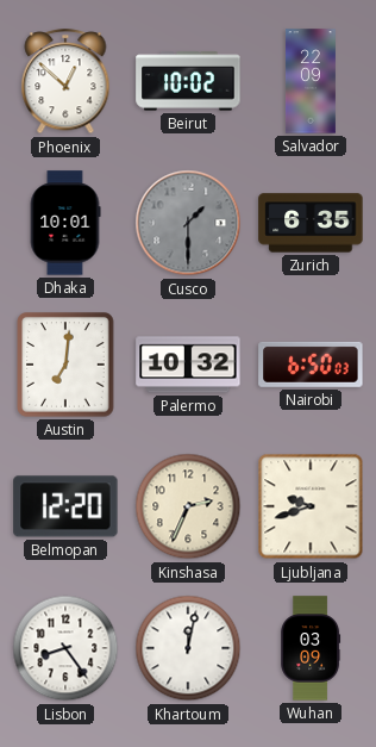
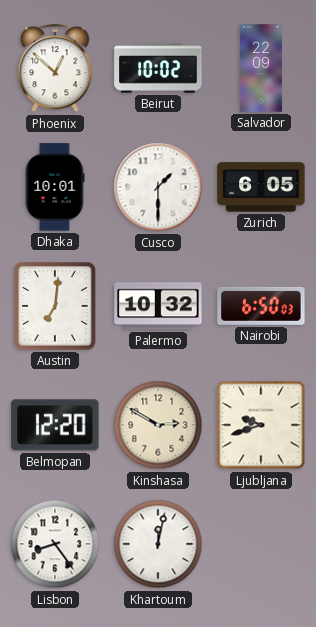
Cusco dial: grey -> white (158, 187)
Zurich: 6:35 -> 6:05 (261, 187)
Kinshasa: 2:34 -> 2:50 (158, 425)
Wuhan: 03:09 -> none (311, 648)
